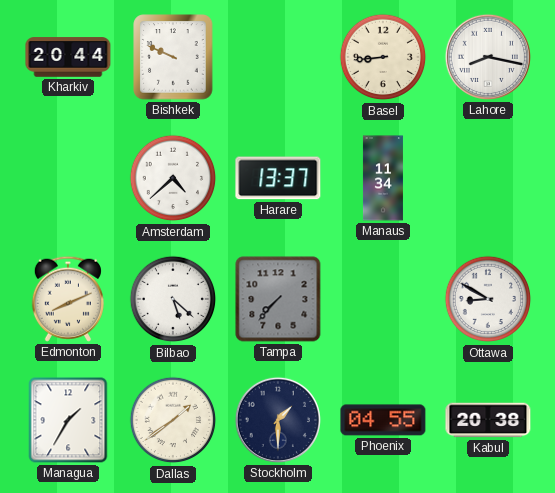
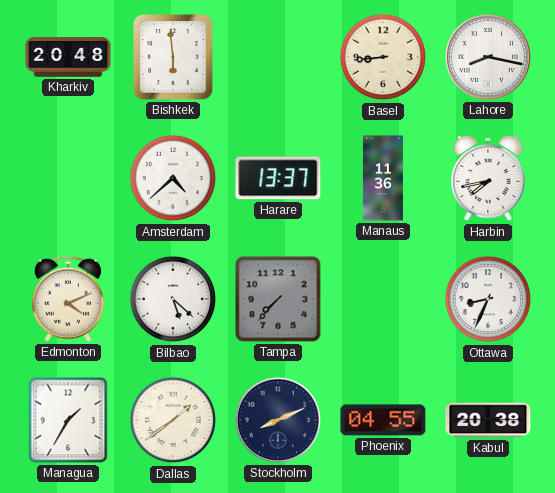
Kharkiv: 20:44 -> 20:48 (68, 57)
Bishkek: 9:49 -> 5:59 (173, 57)
Manaus: 11:34 -> 11:36 (383, 178)
Harbin: none -> 7:43 (488, 178)
Edmonton: 8:11 -> 4:11 (68, 299)
Ottawa: 8:50 -> 8:34 (488, 299)
Stockholm: 1:30 -> 8:11 (278, 420)
